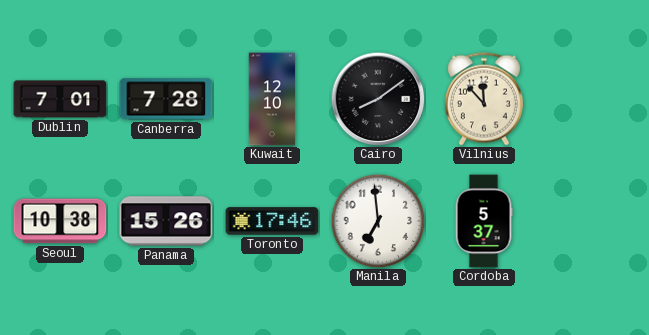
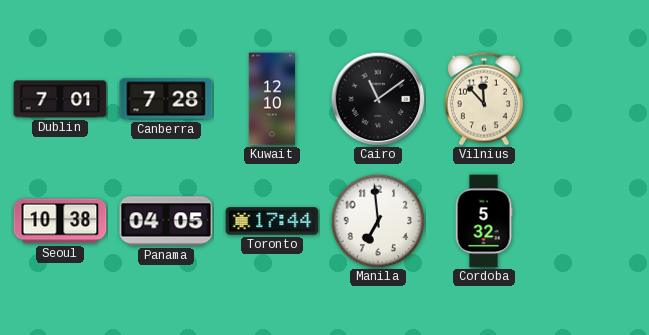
Cairo: 8:09 -> 11:09 (378, 99)
Panama: 15:26 -> 04:05 (166, 221)
Toronto: 17:46 -> 17:44 (272, 221)
Cordoba: 5:37 -> 5:32 (484, 221)
